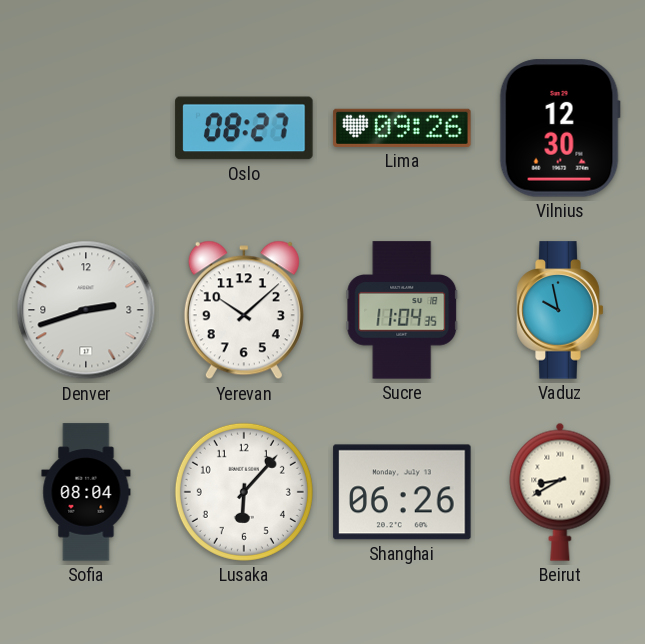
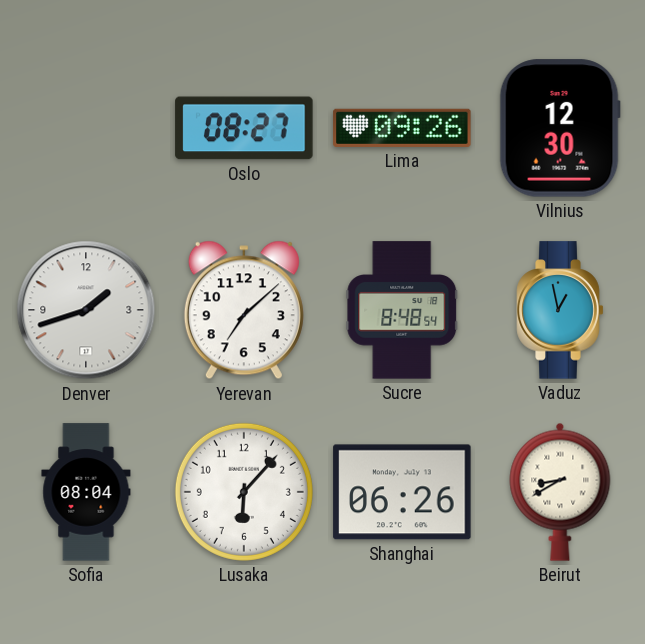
Denver: 2:42 -> 1:42 (86, 310)
Yerevan: 10:08 -> 7:08 (244, 310)
Sucre: 11:04 -> 8:48 (402, 310)
Vaduz: 9:58 -> 12:58 (560, 310)
